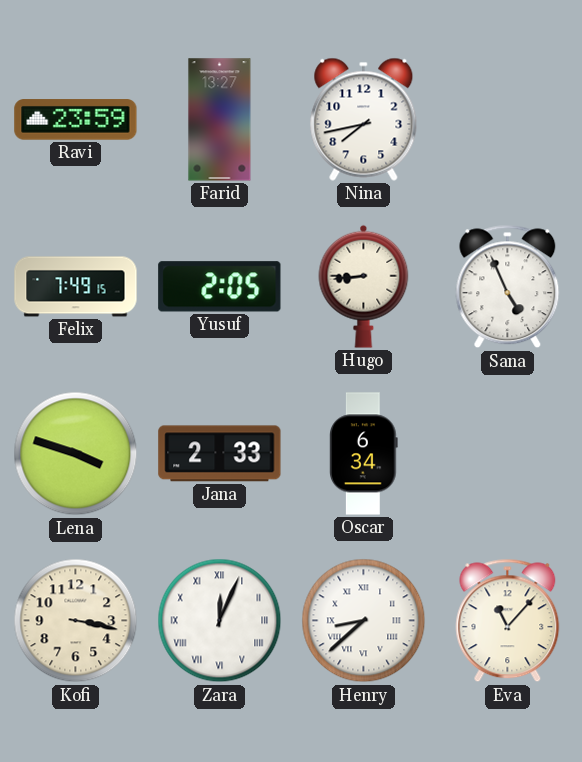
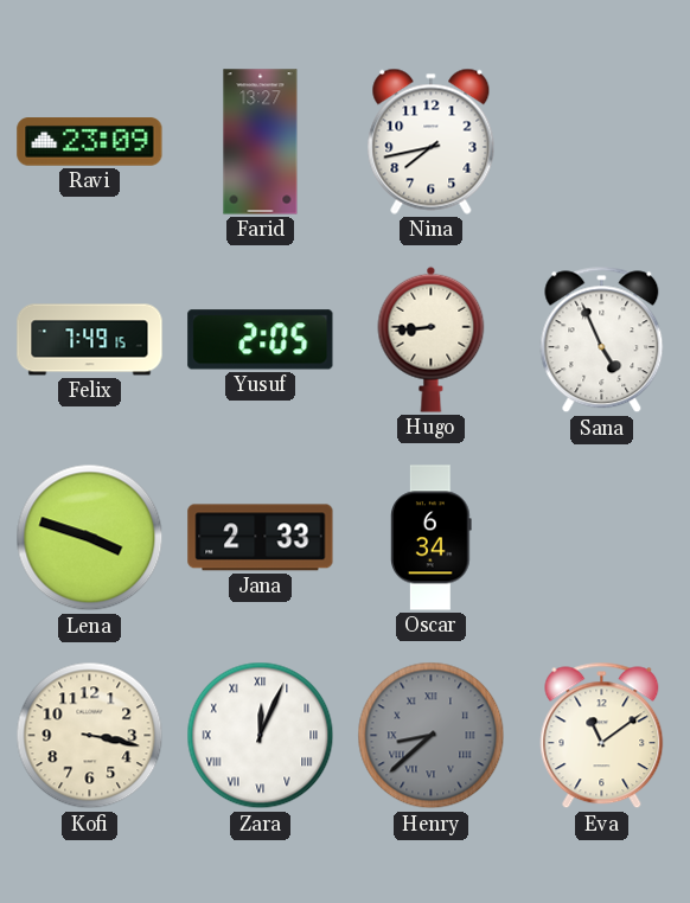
Ravi: 23:59 -> 23:09 (90, 142)
Henry dial: white -> grey (432, 736)
Eva: 11:07 -> 11:09 (602, 736)
